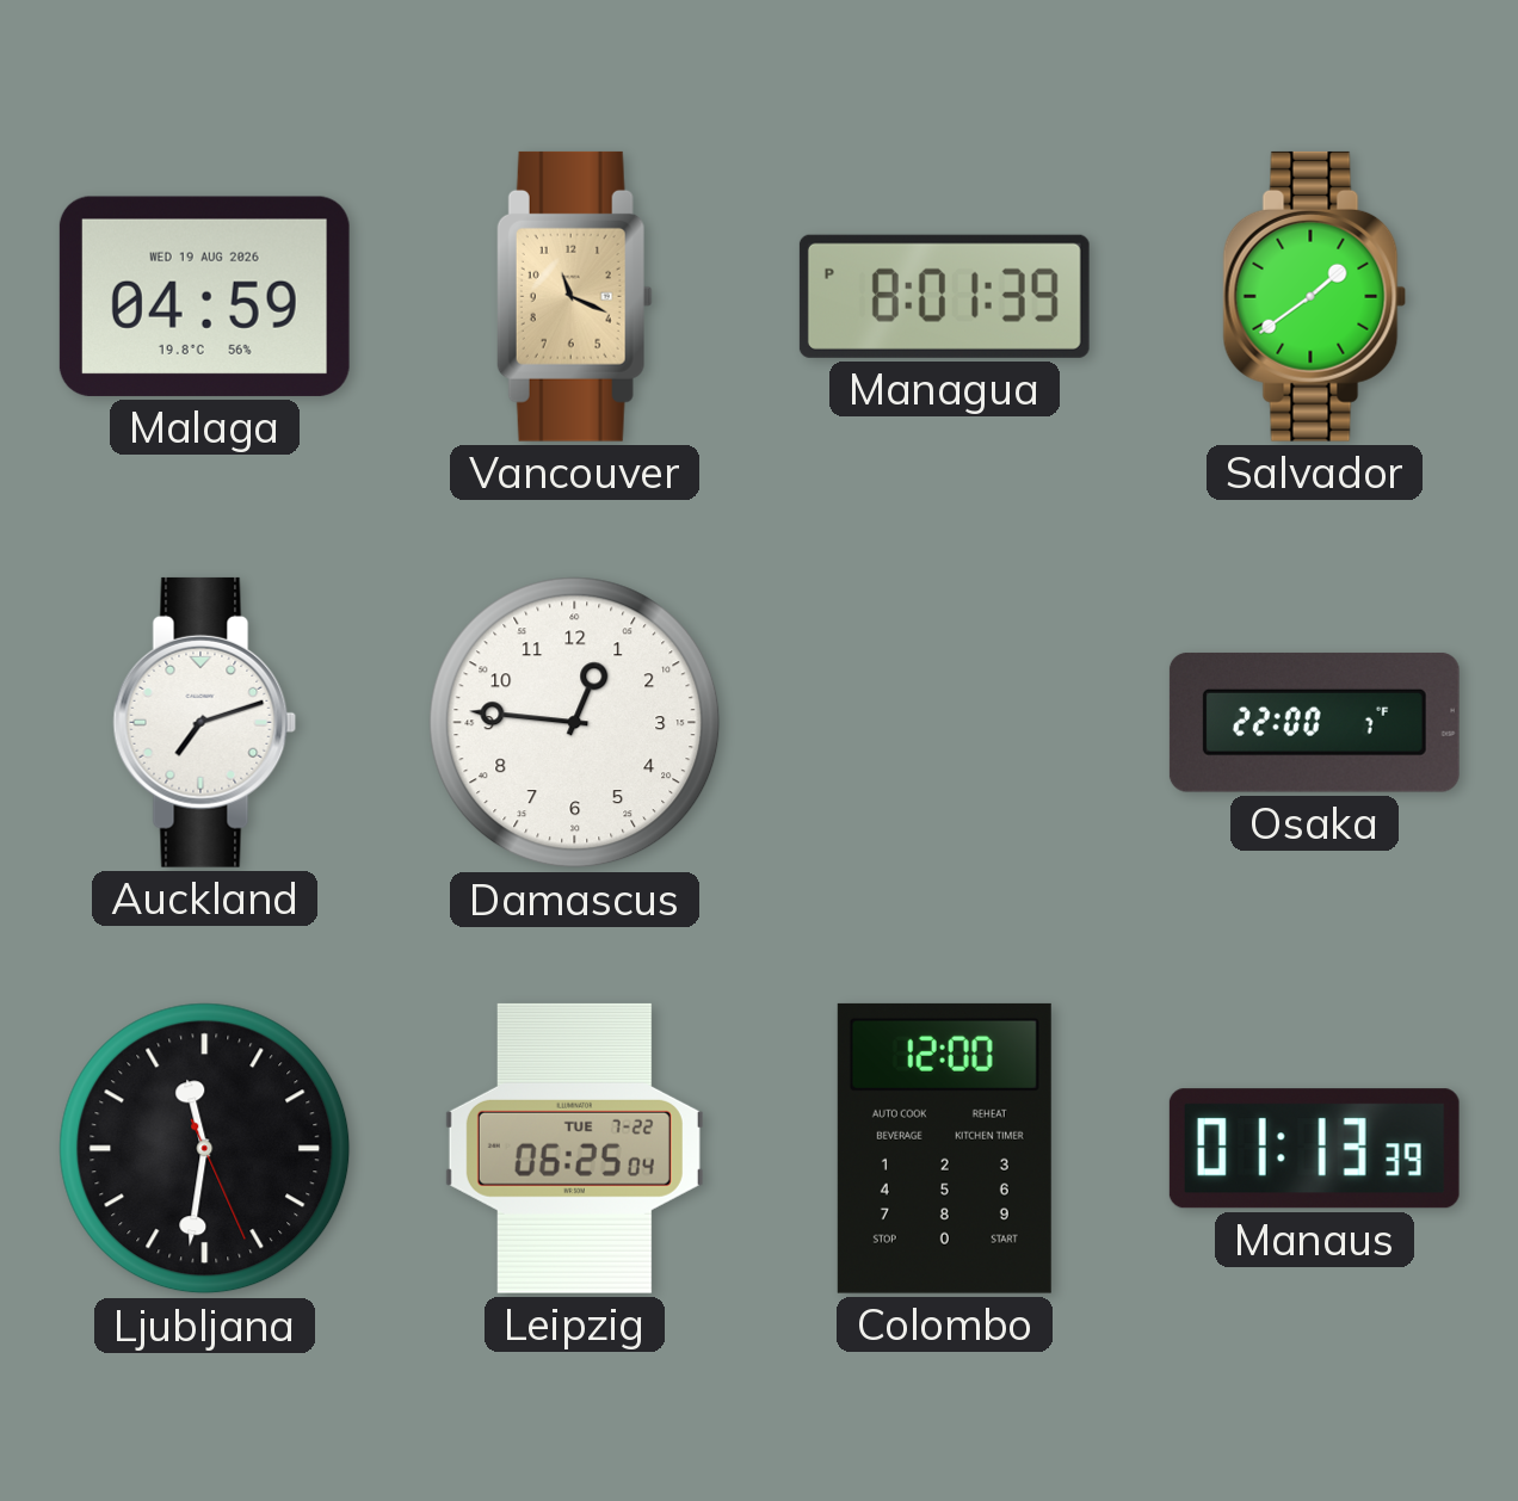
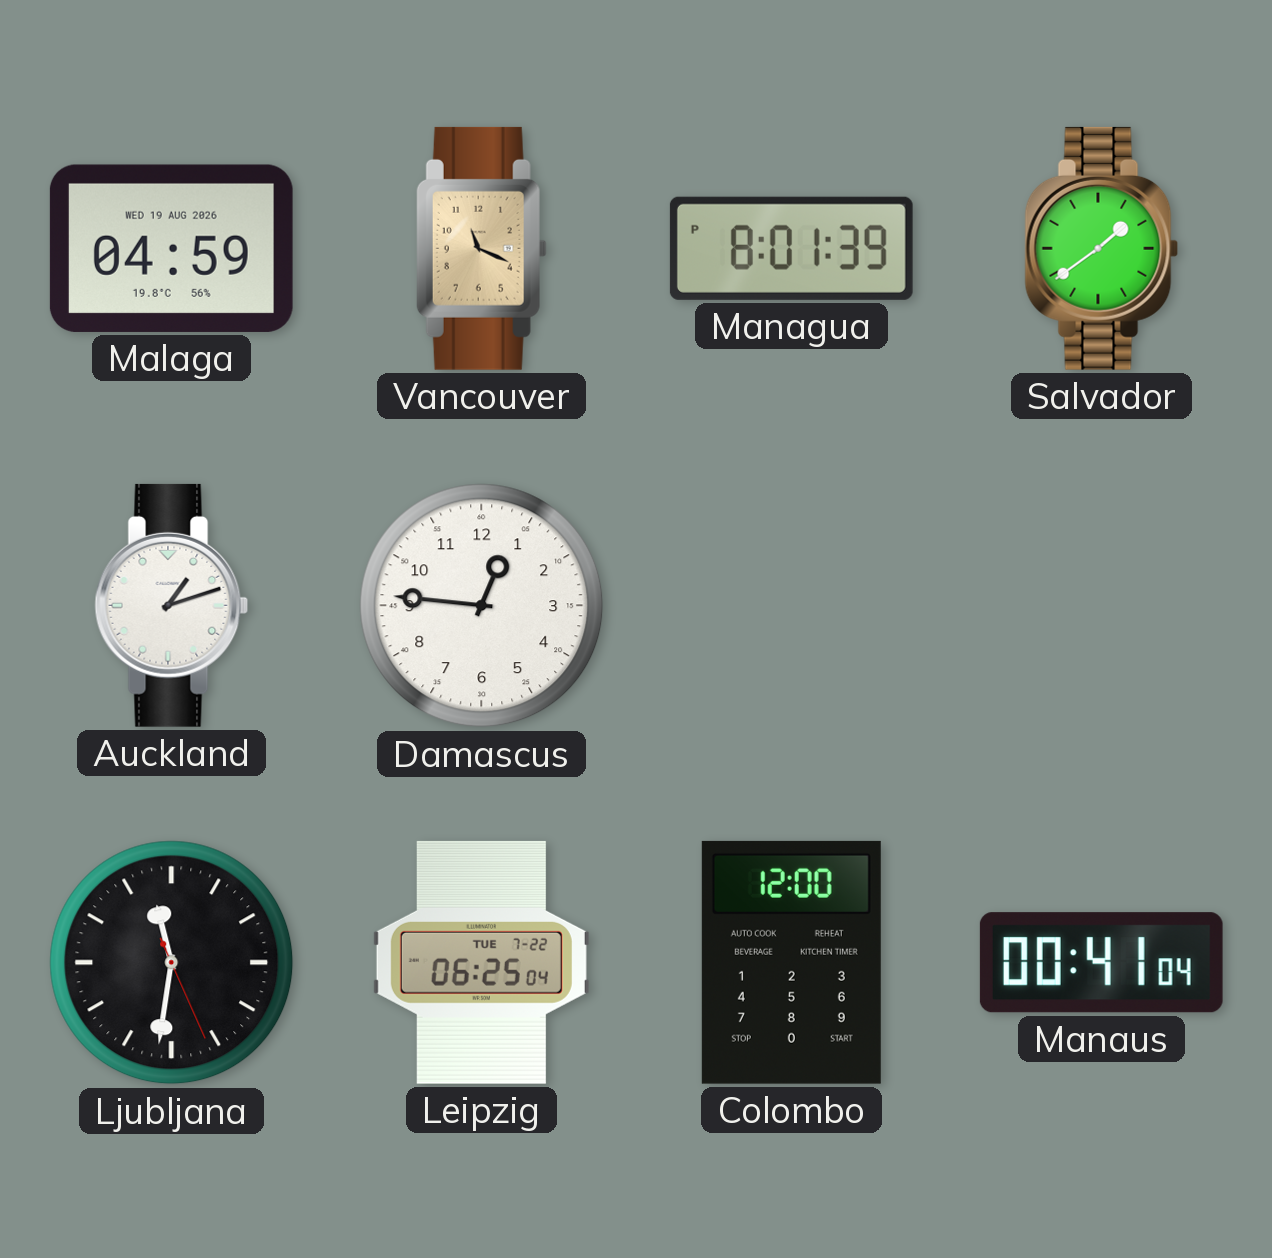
Auckland: 7:12 -> 1:12 (172, 605)
Osaka: 22:00 -> none (1314, 722)
Manaus: 01:13 -> 00:41 (1101, 963)
